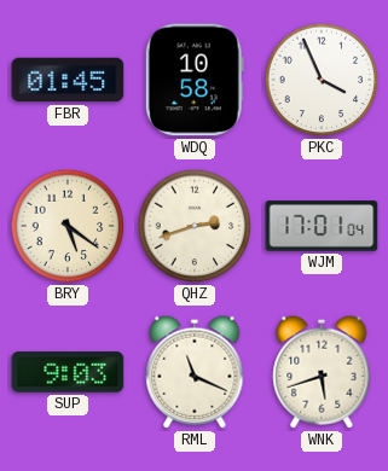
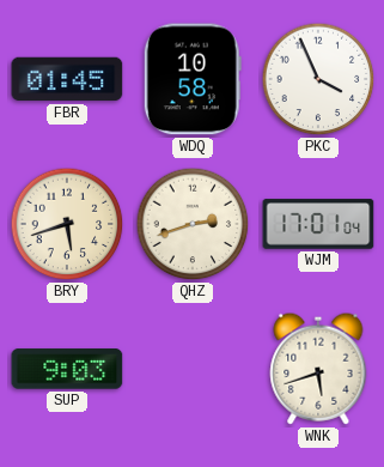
BRY: 5:21 -> 5:42 (67, 224)
RML: 11:19 -> none (195, 372)
